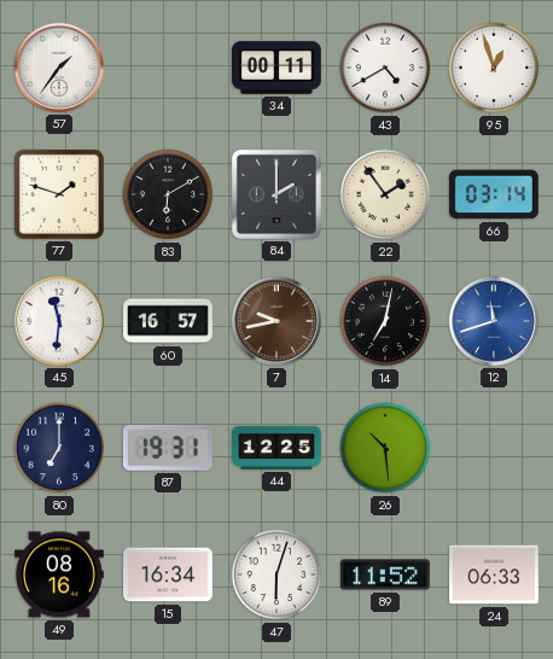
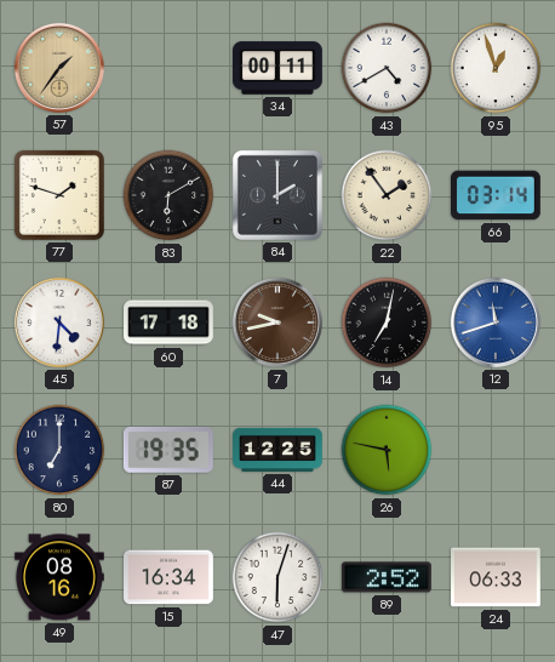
57 dial: white -> champagne (59, 68)
45: 11:31 -> 4:31 (59, 323)
60: 16:57 -> 17:18 (170, 323)
87: 19:31 -> 19:35 (168, 450)
26: 10:29 -> 5:47 (387, 450)
89: 11:52 -> 2:52 (387, 577)
